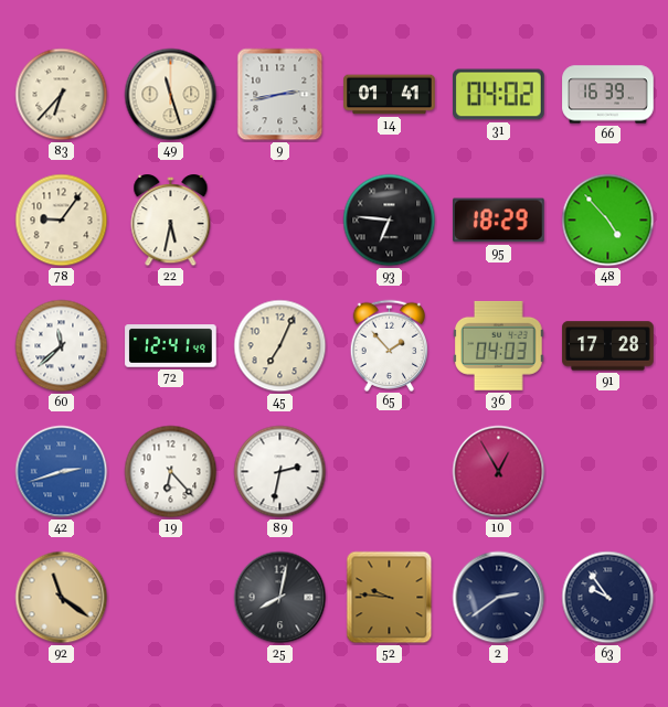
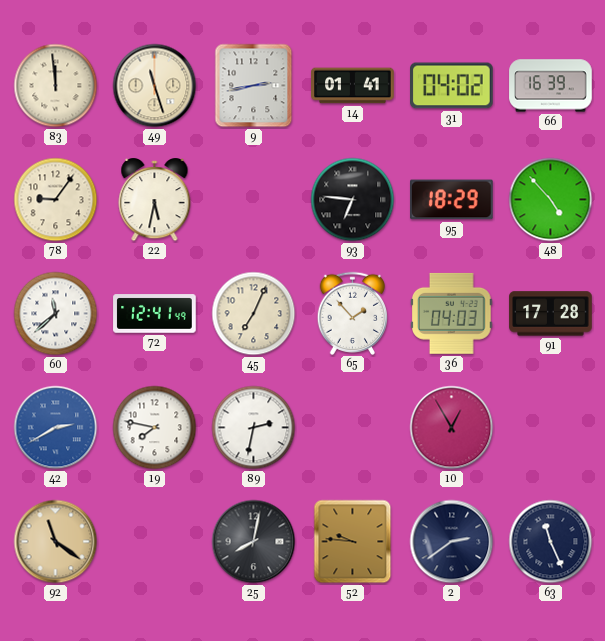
83: 6:37 -> 11:59 (56, 86)
42: 2:42 -> 2:40 (56, 428)
19: 6:23 -> 7:47 (155, 428)
63: 9:54 -> 11:26 (551, 542)
